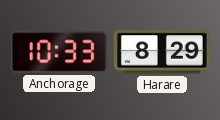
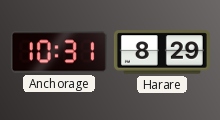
Anchorage: 10:33 -> 10:31 (59, 52)
